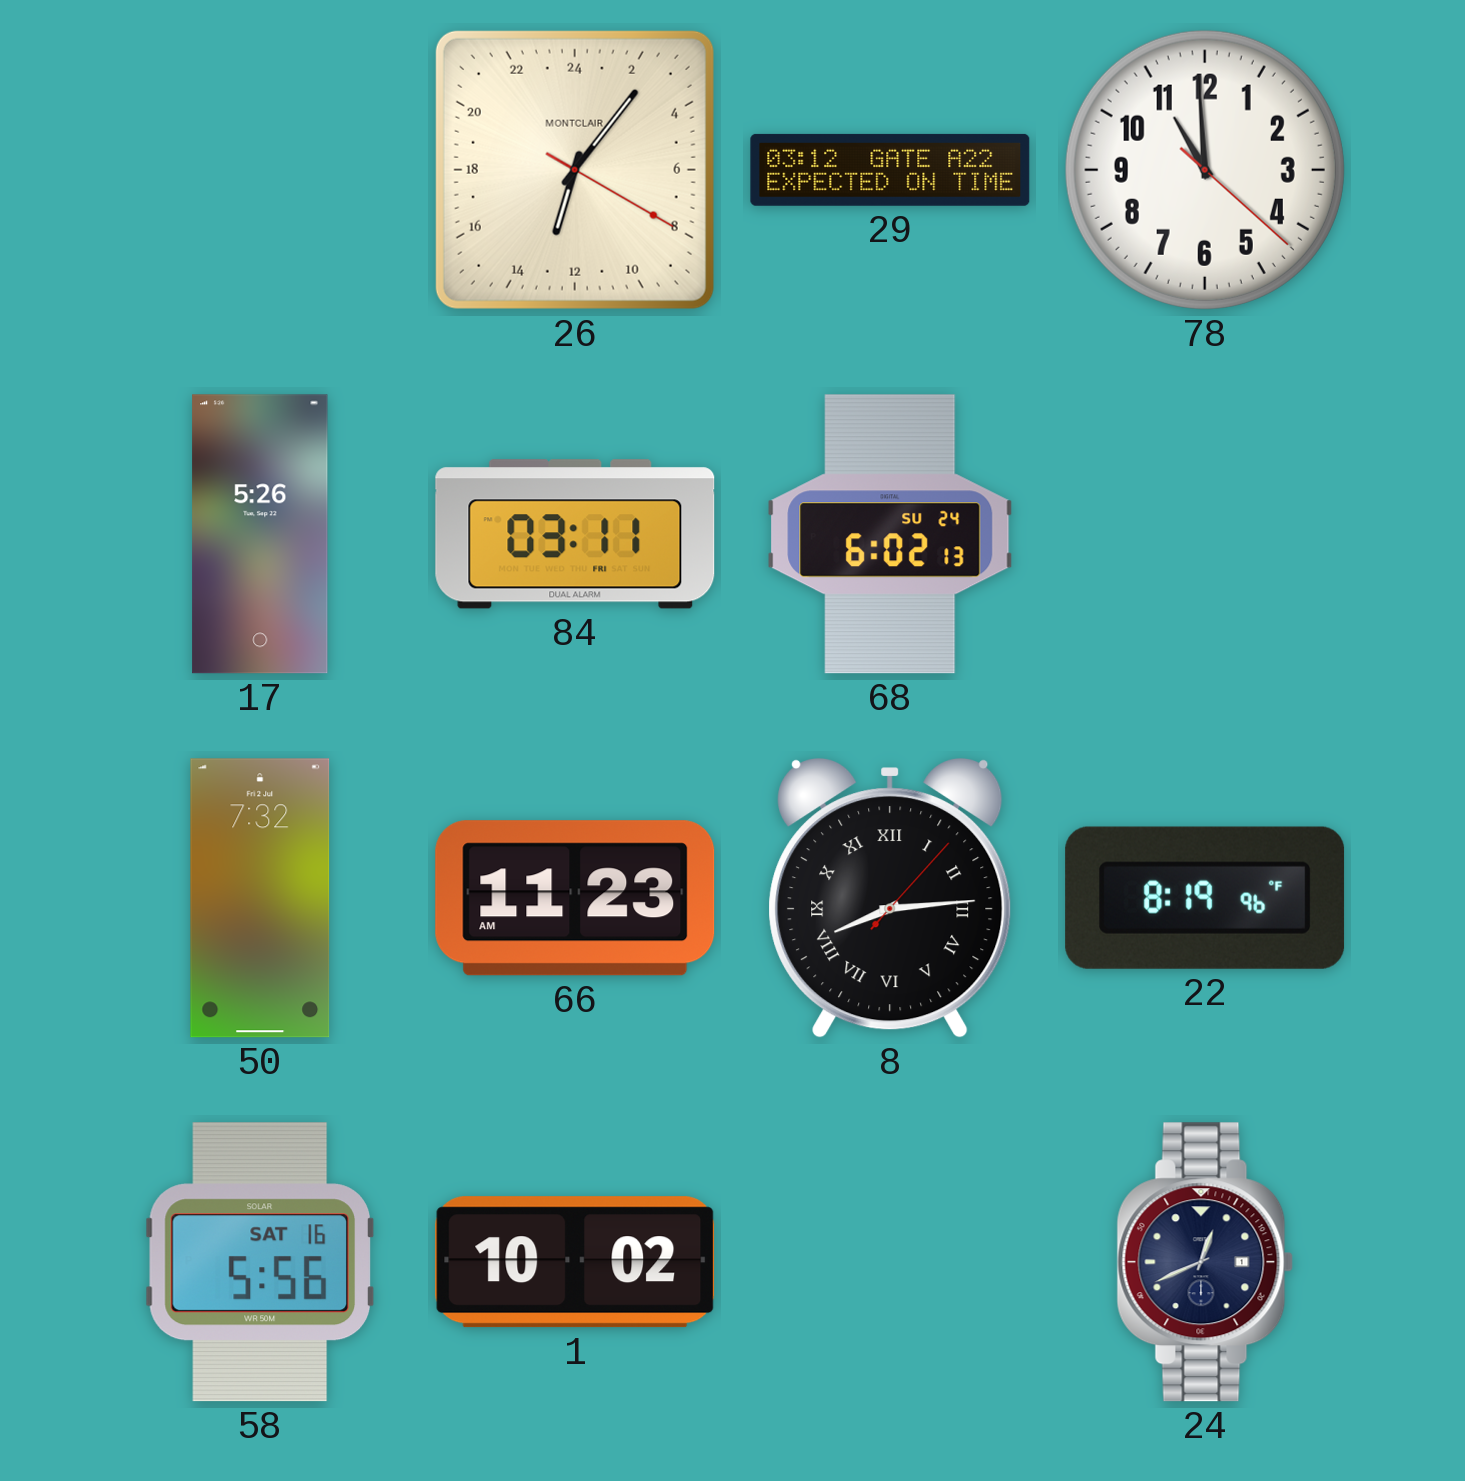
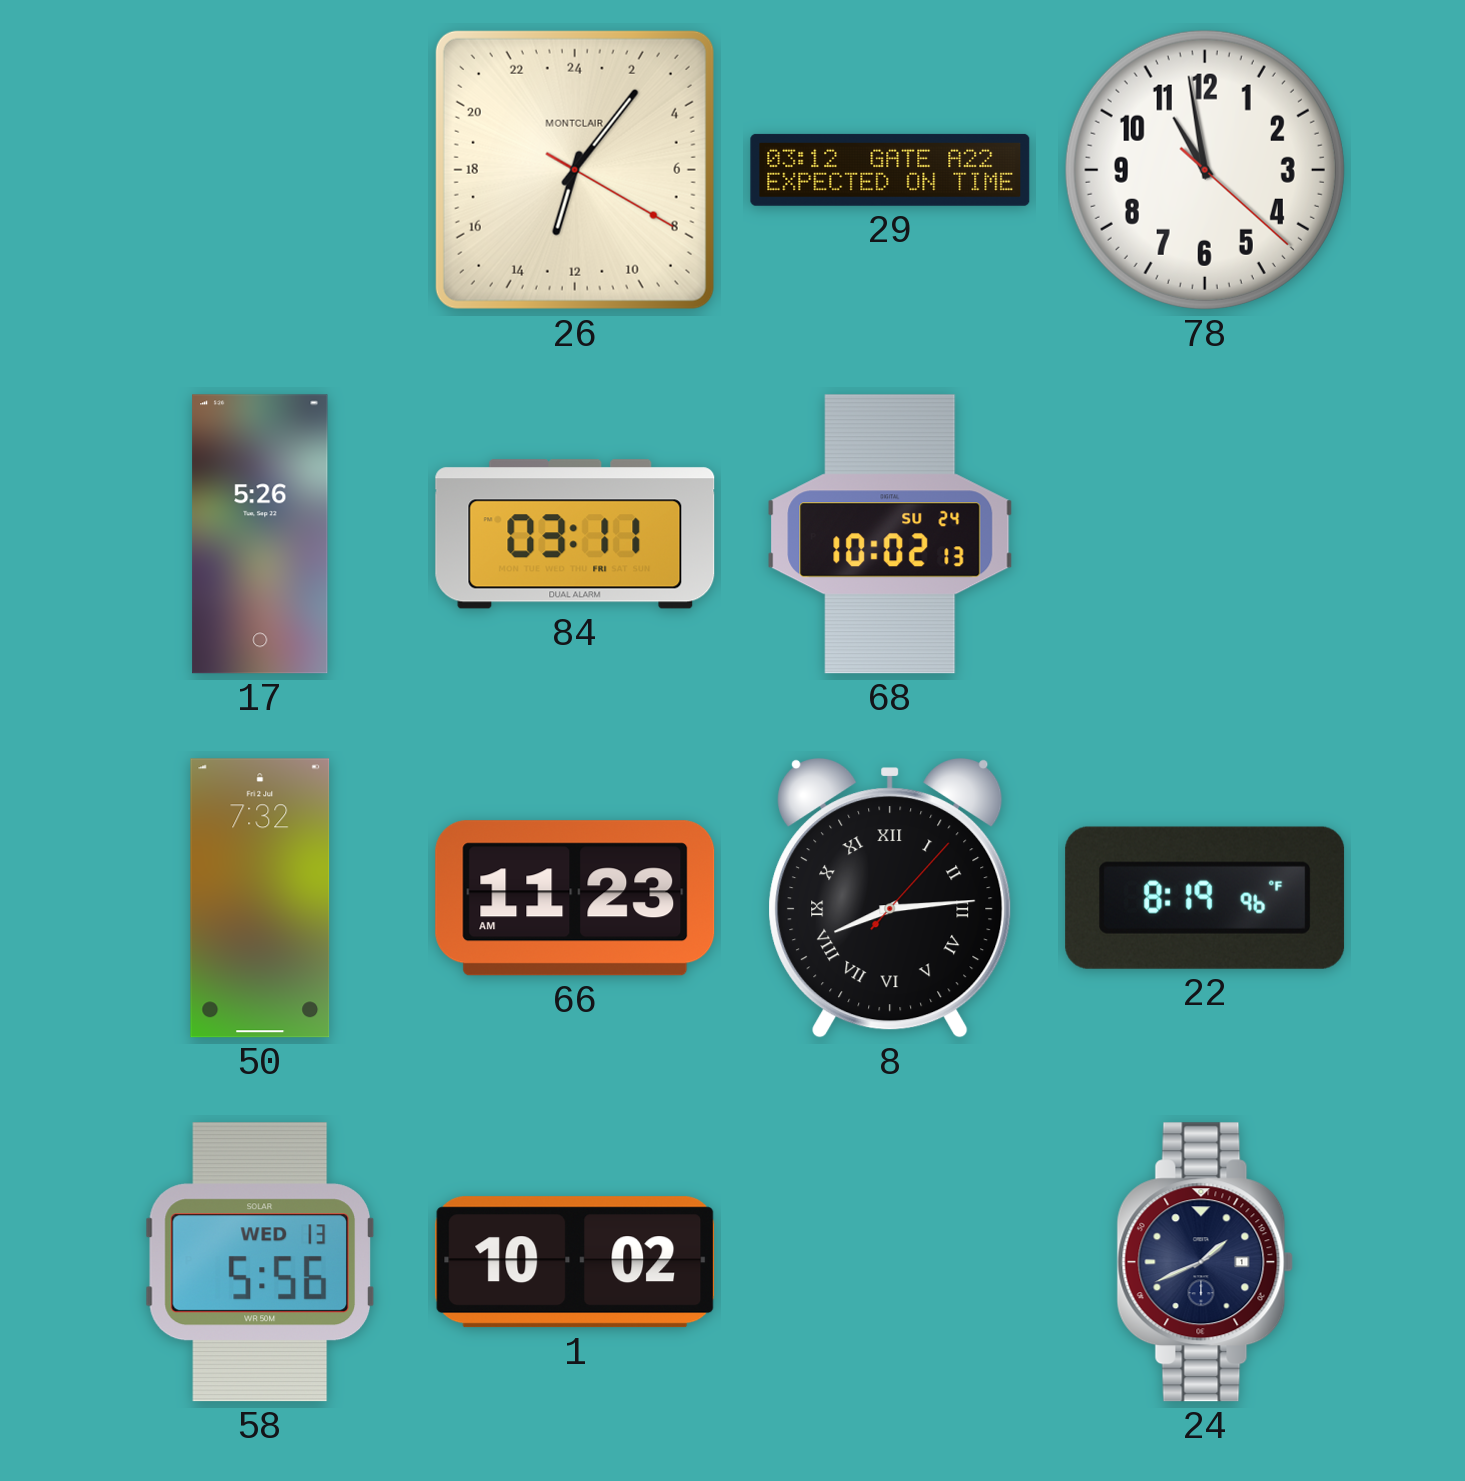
78: 10:59 -> 10:58 (1205, 170)
68: 6:02 -> 10:02 (890, 534)
58 date: SAT 16 -> WED 13 (260, 1262)
24: 12:41 -> 1:41 (1205, 1262)
